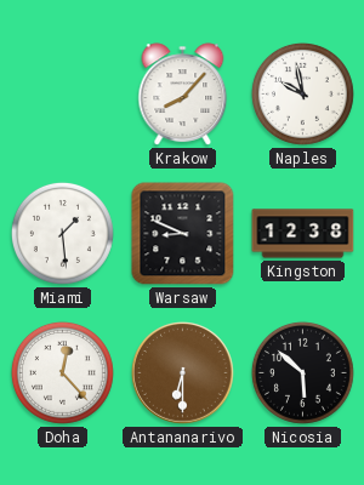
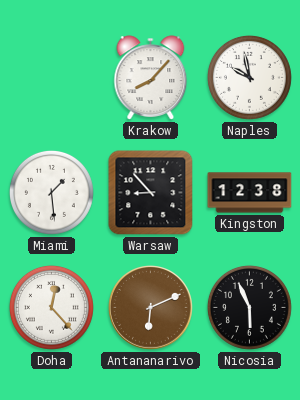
Warsaw: 8:49 -> 8:53 (151, 193)
Antananarivo: 6:30 -> 6:11 (151, 308)
Nicosia: 5:52 -> 5:56 (249, 307)
